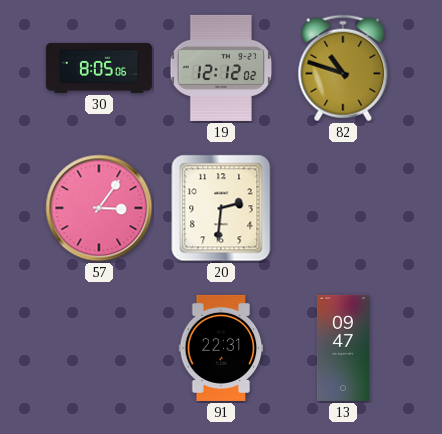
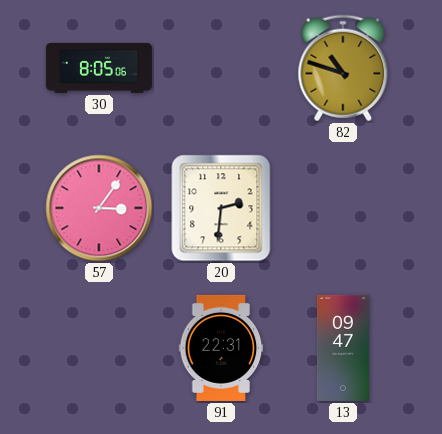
19: 12:12 -> none (221, 68)
